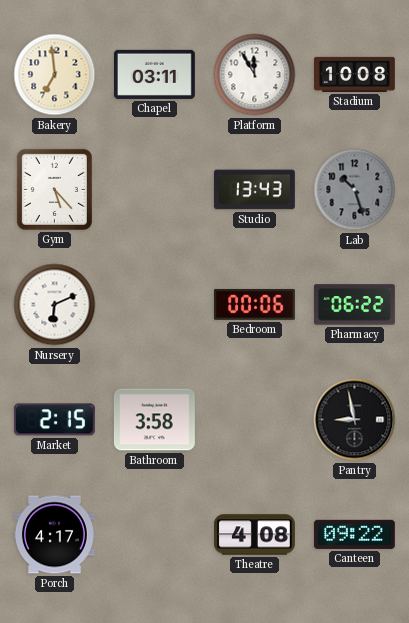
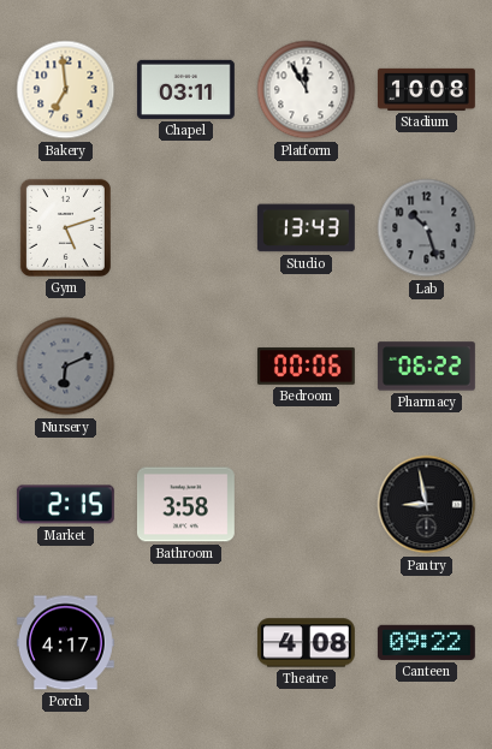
Gym: 5:23 -> 5:12 (65, 227)
Nursery dial: white -> grey (66, 367)
